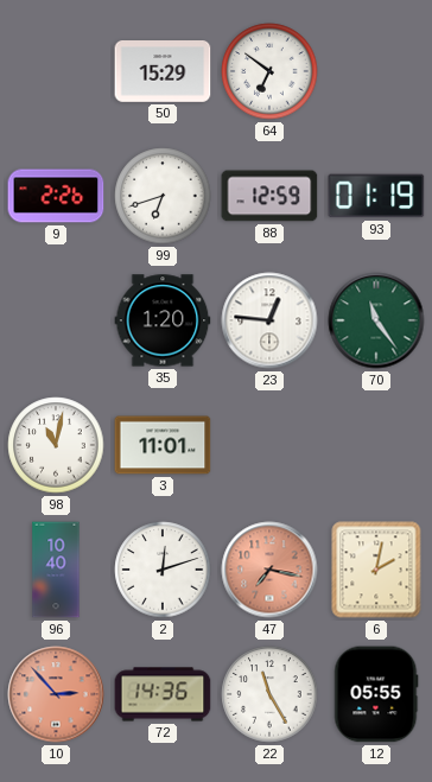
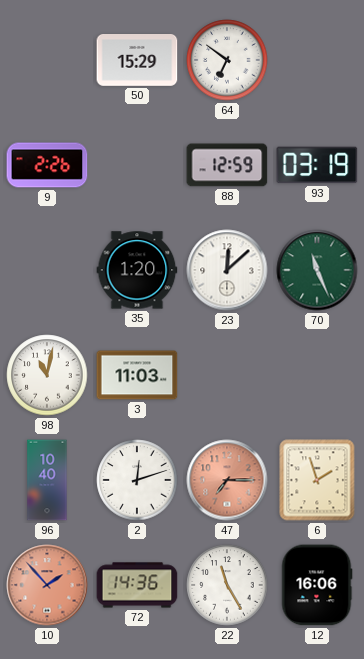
99: 6:42 -> none (163, 196)
93: 01:19 -> 03:19 (317, 165)
23: 12:46 -> 12:08 (227, 270)
70: 11:24 -> 11:26 (317, 270)
3: 11:01 -> 11:03 (137, 375)
47: 7:17 -> 7:15 (227, 480)
6: 2:02 -> 1:57 (317, 480)
10: 2:53 -> 1:53 (47, 585)
12: 05:55 -> 16:06 (317, 585)
